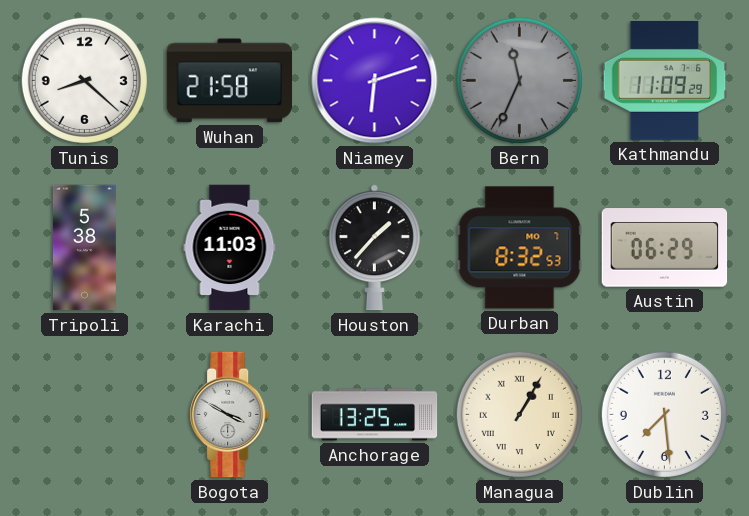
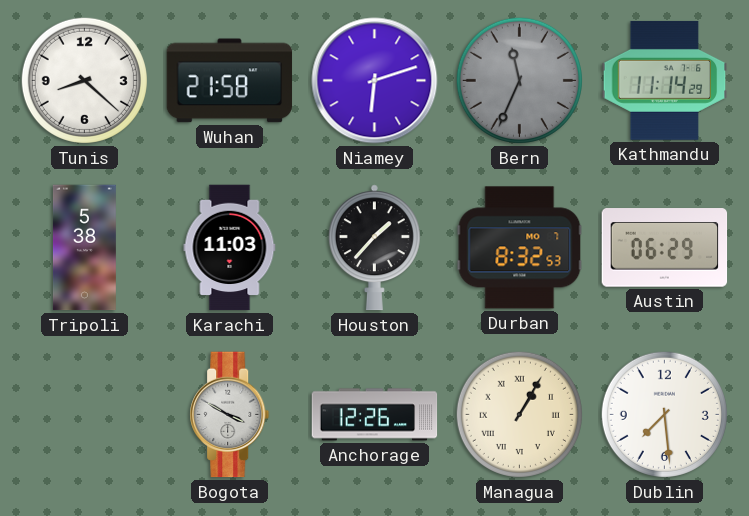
Kathmandu: 11:09 -> 11:14 (665, 80)
Anchorage: 13:25 -> 12:26 (375, 415)
